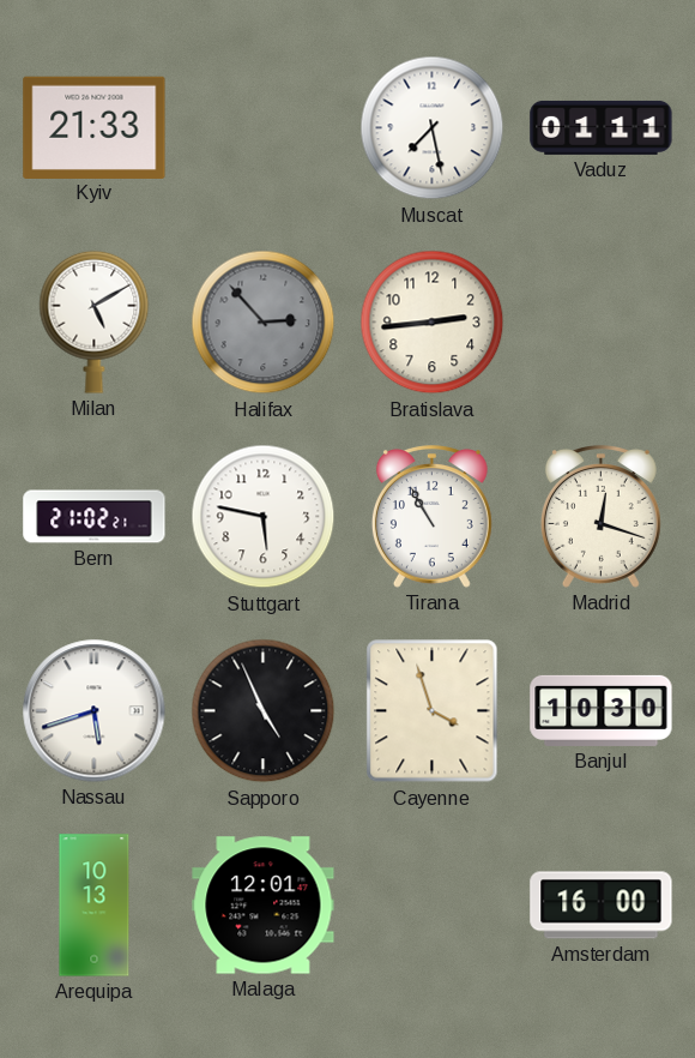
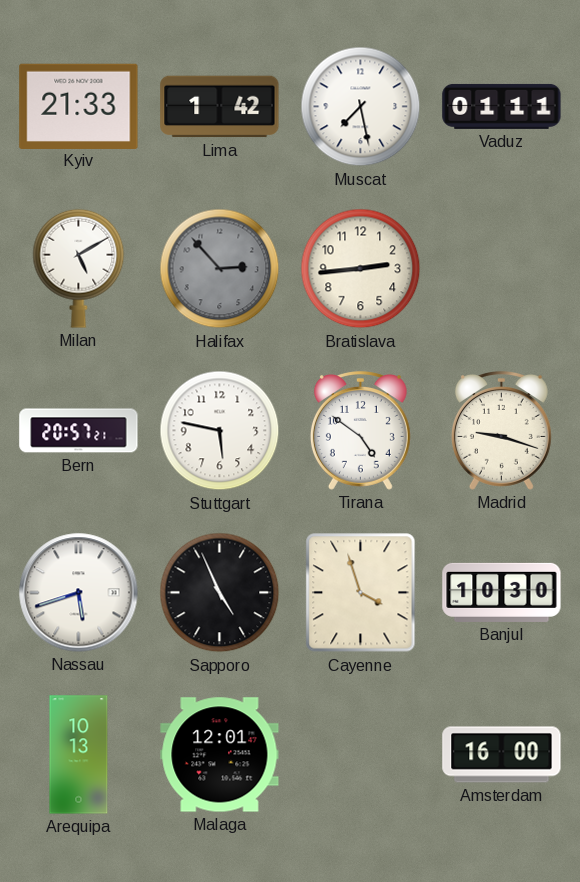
Lima: none -> 1:42 (220, 107)
Bern: 21:02 -> 20:57 (79, 431)
Tirana: 10:55 -> 4:51 (360, 431)
Madrid: 12:18 -> 9:18 (501, 431)
